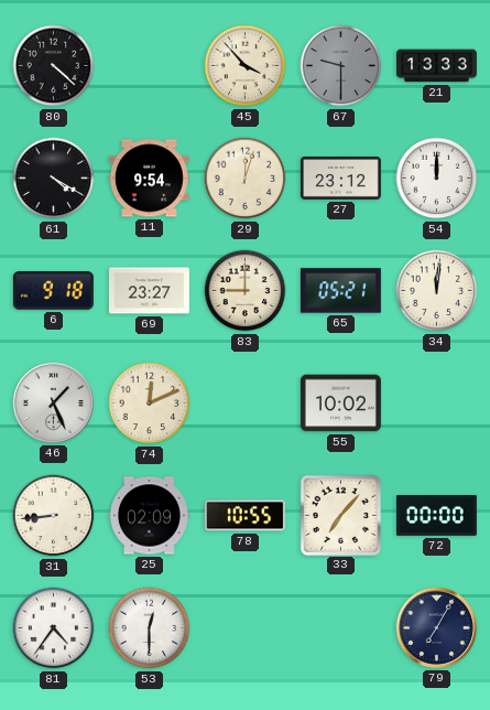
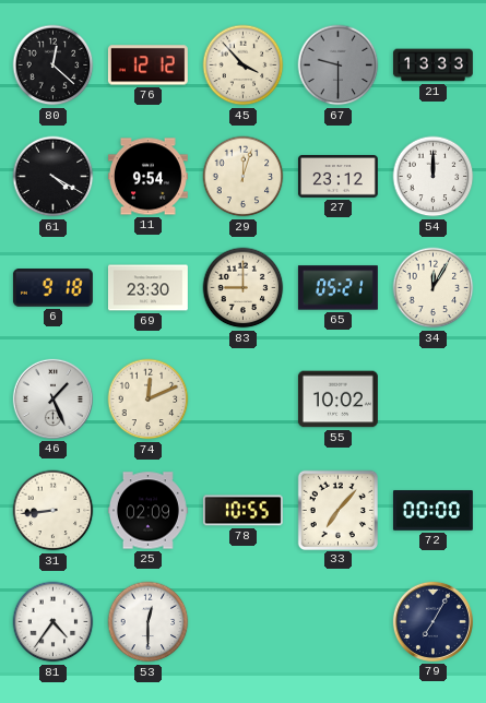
80: 4:22 -> 12:22 (54, 65)
76: none -> 12:12 (147, 65)
69: 23:27 -> 23:30 (147, 288)
34: 12:01 -> 12:05 (434, 288)
